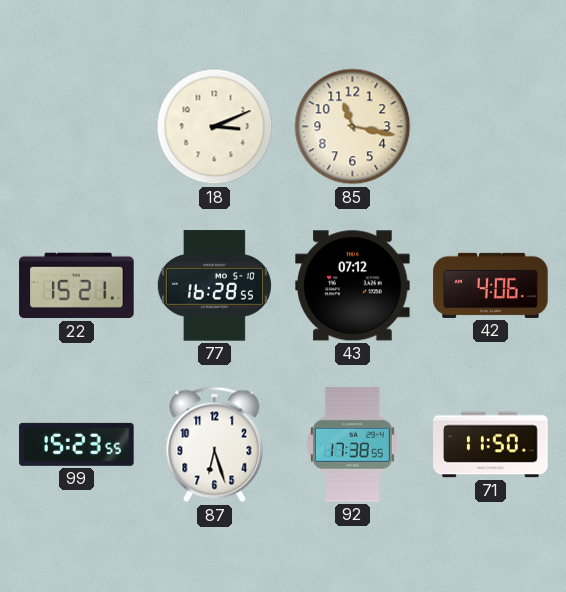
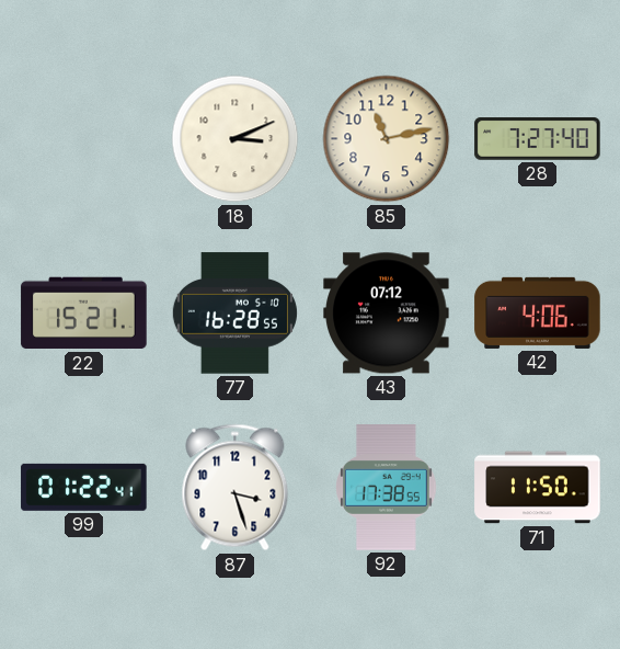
85: 11:17 -> 11:13 (387, 139)
28: none -> 7:27 (538, 139)
99: 15:23 -> 01:22 (84, 487)
87: 6:27 -> 3:27 (236, 488)
